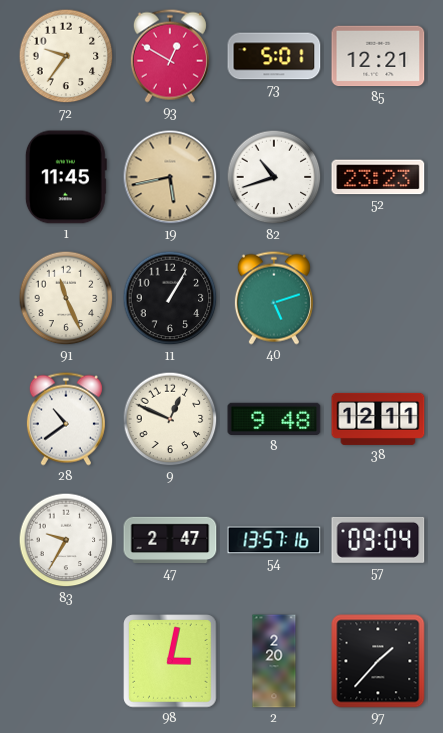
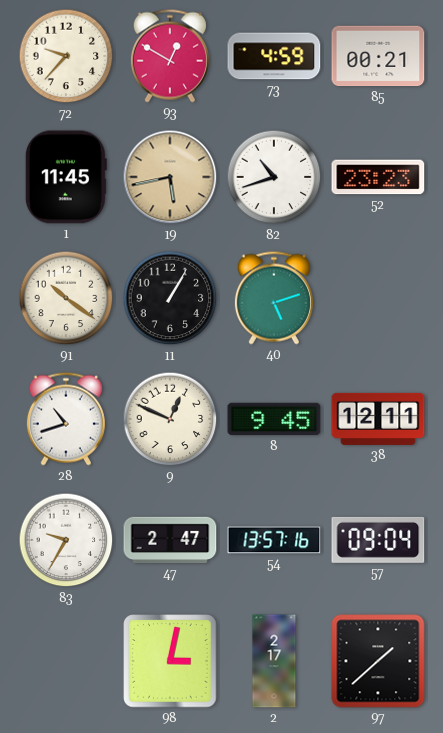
72: 9:36 -> 9:37 (66, 56)
73: 5:01 -> 4:59 (274, 56)
85: 12:21 -> 00:21 (378, 56)
91: 11:26 -> 10:21 (66, 298)
28: 10:39 -> 10:42 (66, 419)
8: 9:48 -> 9:45 (274, 419)
2: 2:20 -> 2:17 (274, 661)
97: 1:37 -> 1:38 (378, 661)
